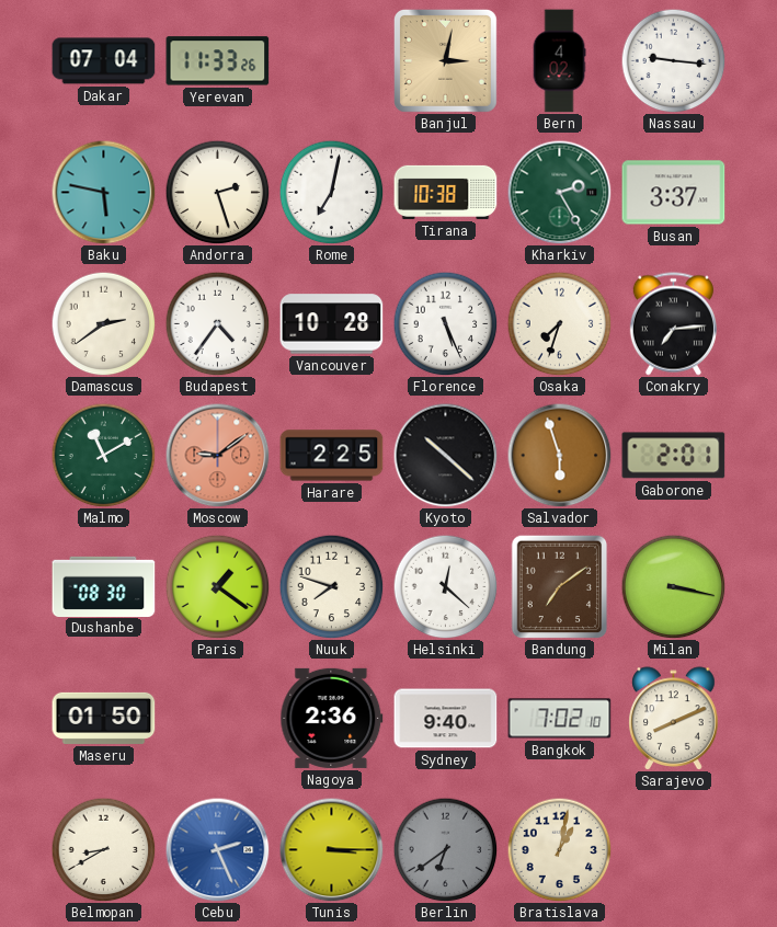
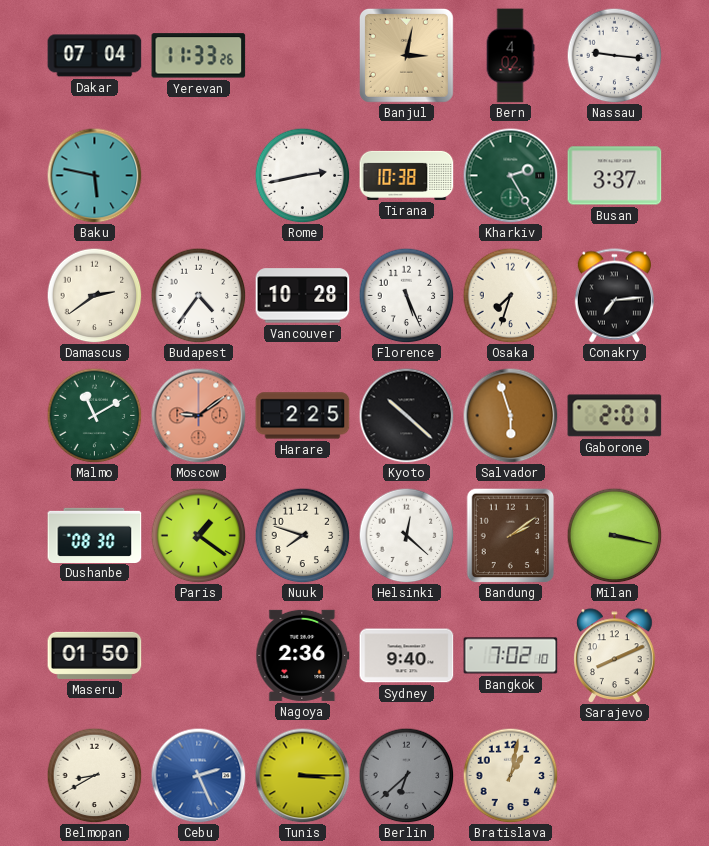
Andorra: 2:27 -> none (217, 192)
Rome: 7:02 -> 2:43 (302, 175)
Bandung: 7:09 -> 2:09 (511, 535)
Berlin: 6:39 -> 6:38 (406, 775)
